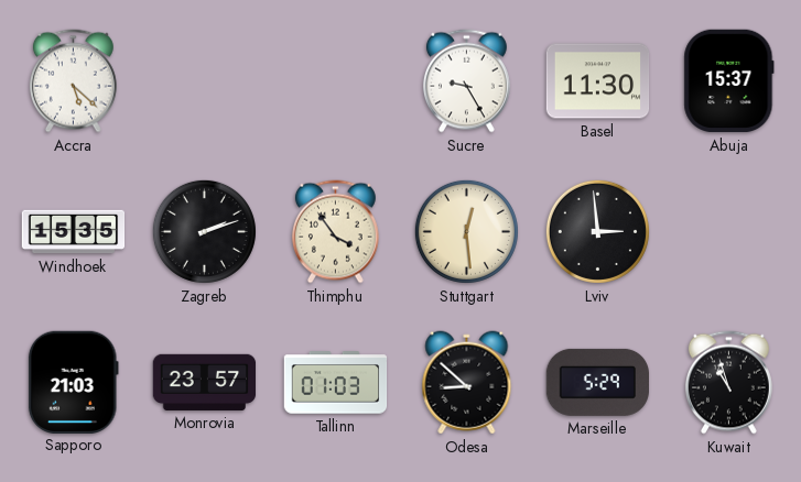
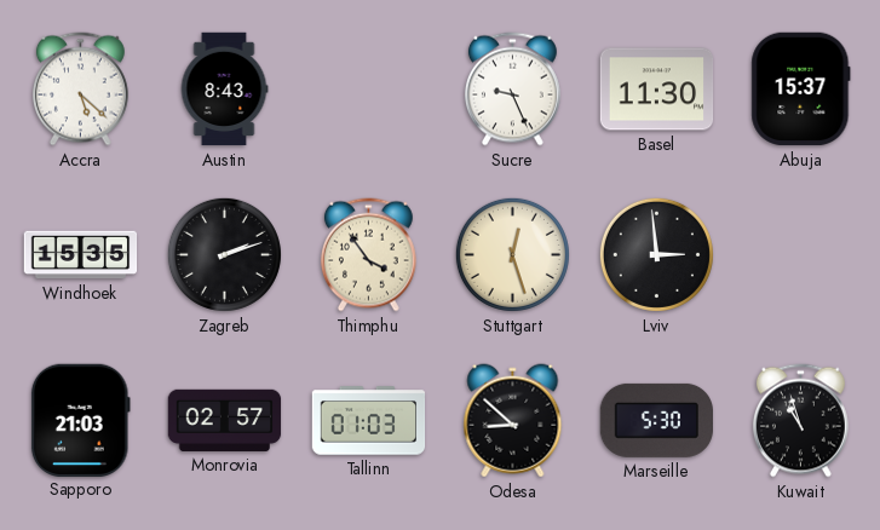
Austin: none -> 8:43 (224, 90)
Sucre: 9:25 -> 9:26 (512, 90)
Stuttgart: 12:29 -> 12:27 (512, 254)
Monrovia: 23:57 -> 02:57 (225, 420)
Marseille: 5:29 -> 5:30 (656, 420)
